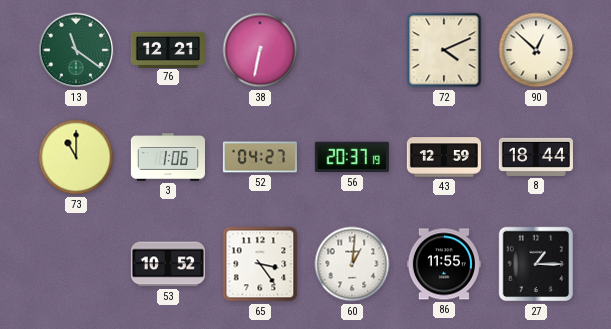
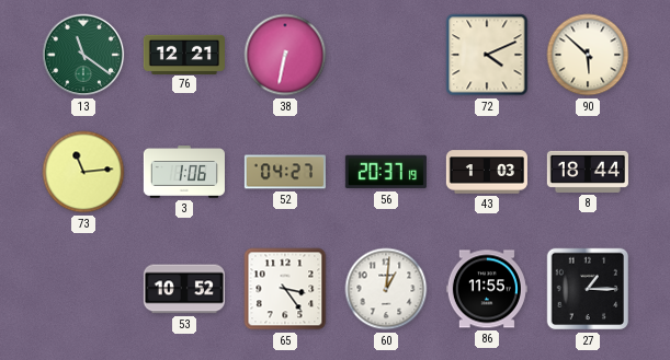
90: 12:52 -> 5:52 (588, 55)
73: 11:00 -> 11:14 (83, 172)
43: 12:59 -> 1:03 (487, 172)
